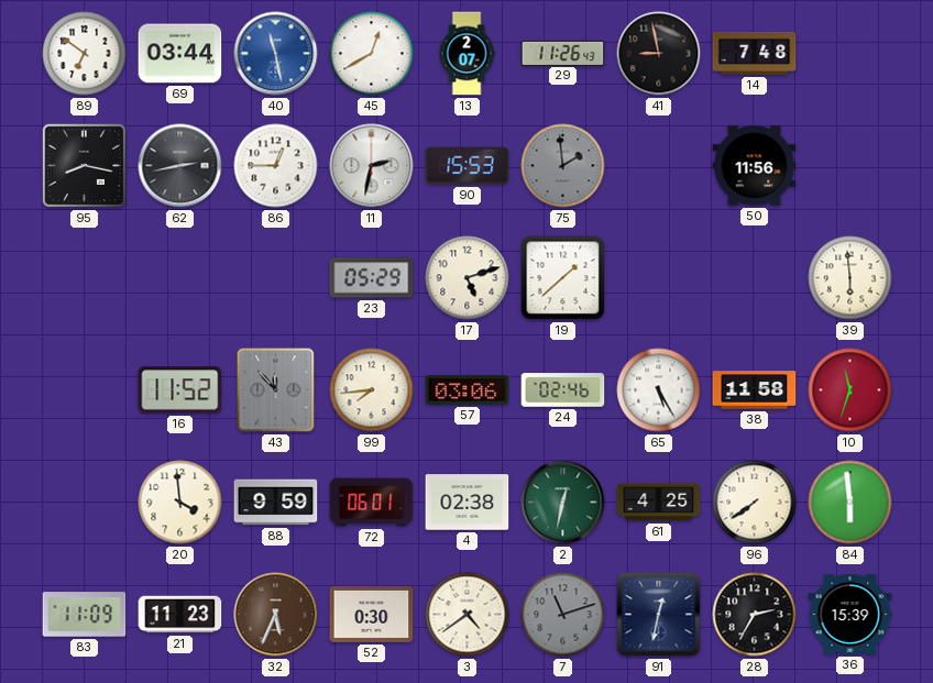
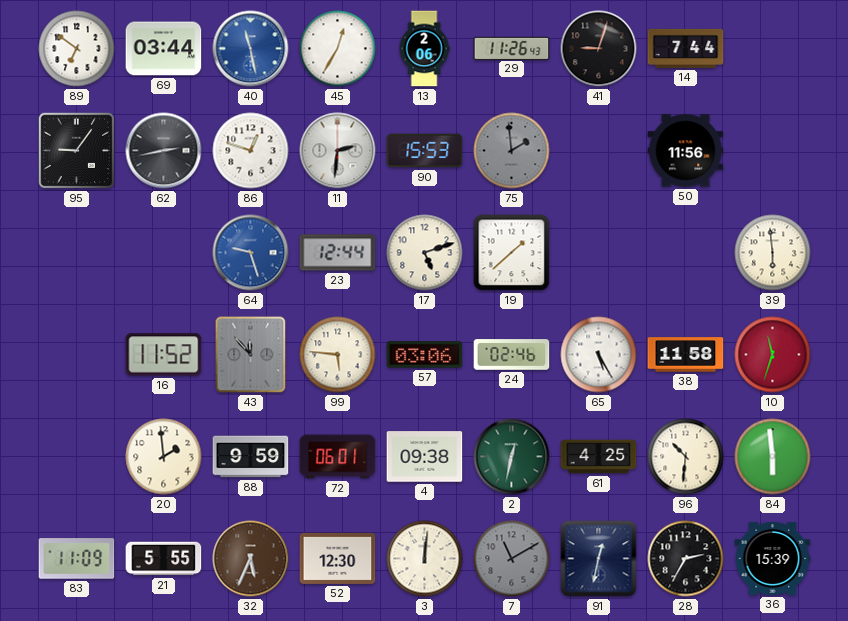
45: 12:40 -> 12:35 (338, 49)
13: 2:07 -> 2:06 (424, 49)
41: 8:58 -> 9:03 (599, 49)
14: 7:48 -> 7:44 (686, 48)
95: 8:17 -> 9:06 (77, 151)
86: 12:45 -> 12:48 (251, 151)
11: 2:32 -> 2:31 (338, 151)
64: none -> 9:27 (251, 253)
23: 05:29 -> 12:44 (338, 253)
99: 7:44 -> 5:46 (338, 355)
20: 3:59 -> 1:59 (164, 457)
4: 02:38 -> 09:38 (425, 457)
96: 7:39 -> 10:31 (686, 457)
21: 11:23 -> 5:55 (164, 559)
52: 0:30 -> 12:30 (338, 558)
3: 4:39 -> 12:01 (425, 559)
7: 11:12 -> 11:10 (512, 559)
